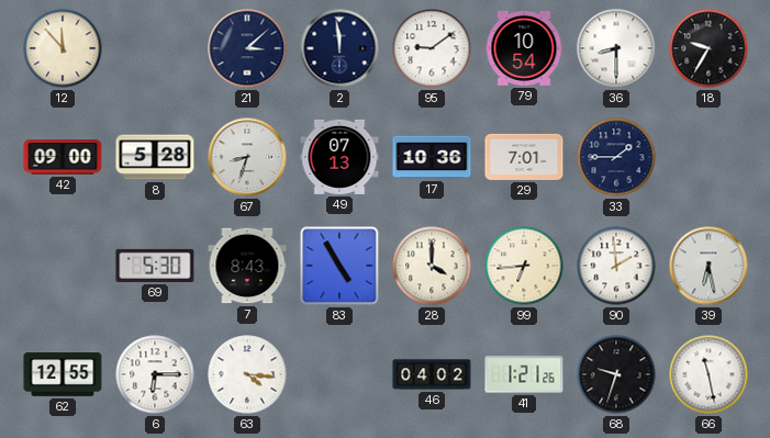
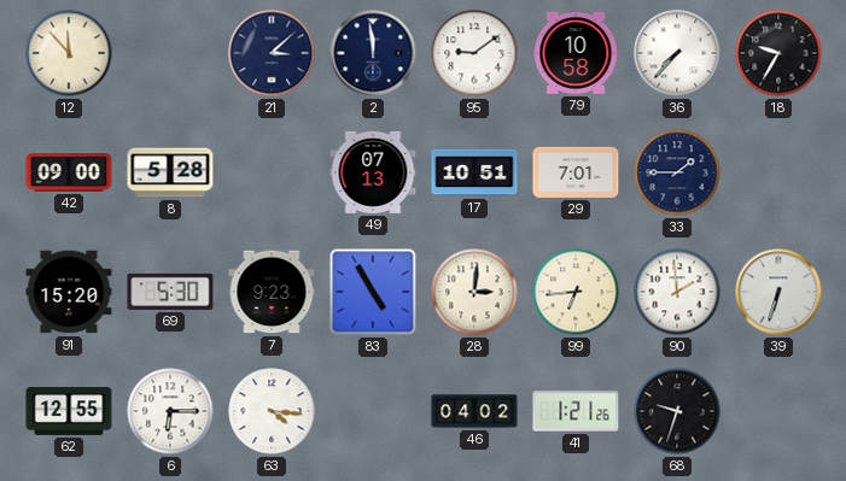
79: 10:54 -> 10:58 (576, 53)
36: 8:30 -> 7:37 (677, 53)
67: 8:33 -> none (247, 157)
17: 10:36 -> 10:51 (474, 172)
91: none -> 15:20 (69, 292)
7: 8:43 -> 9:23 (272, 292)
28: 4:00 -> 3:01 (474, 292)
39: 6:28 -> 6:33 (778, 292)
66: 11:28 -> none (708, 374)
